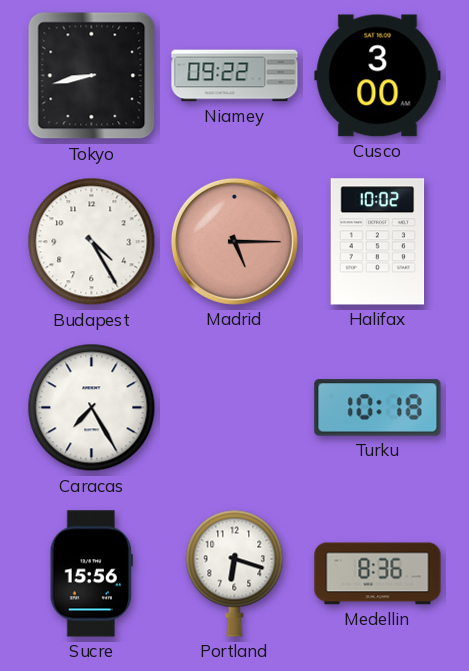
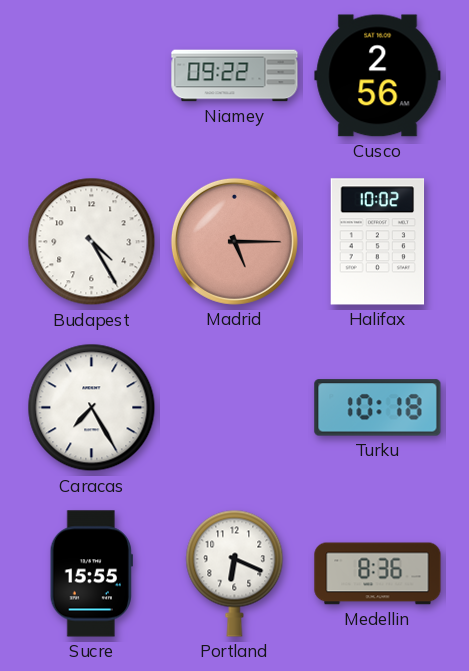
Tokyo: 8:43 -> none (92, 76)
Cusco: 3:00 -> 2:56 (378, 76)
Sucre: 15:56 -> 15:55 (91, 574)
Portland: 6:18 -> 6:19 (235, 573)
